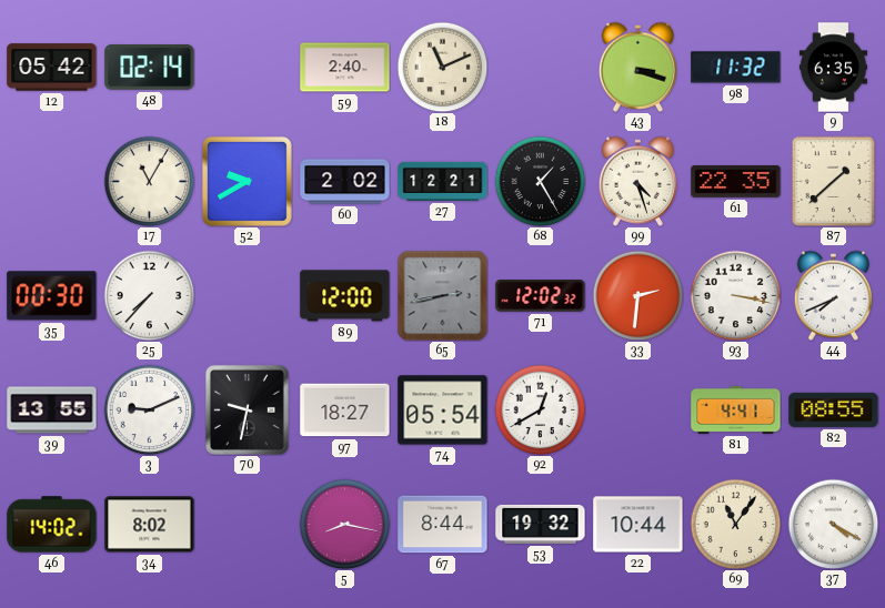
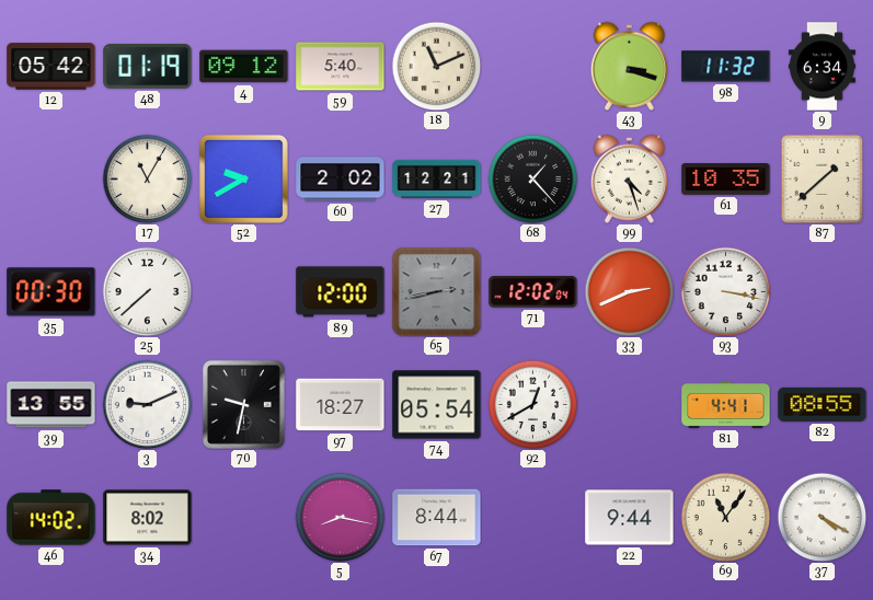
48: 02:14 -> 01:19 (148, 67)
4: none -> 09:12 (244, 67)
59: 2:40 -> 5:40 (341, 67)
9: 6:35 -> 6:34 (822, 67)
68: 1:25 -> 1:23 (532, 178)
61: 22:35 -> 10:35 (726, 180)
25: 7:37 -> 7:38 (147, 291)
71: 12:02:32 -> 12:02:04 (533, 292)
33: 2:31 -> 2:41 (629, 291)
44: 7:41 -> none (833, 295)
53: 19:32 -> none (541, 524)
22: 10:44 -> 9:44 (630, 518)
